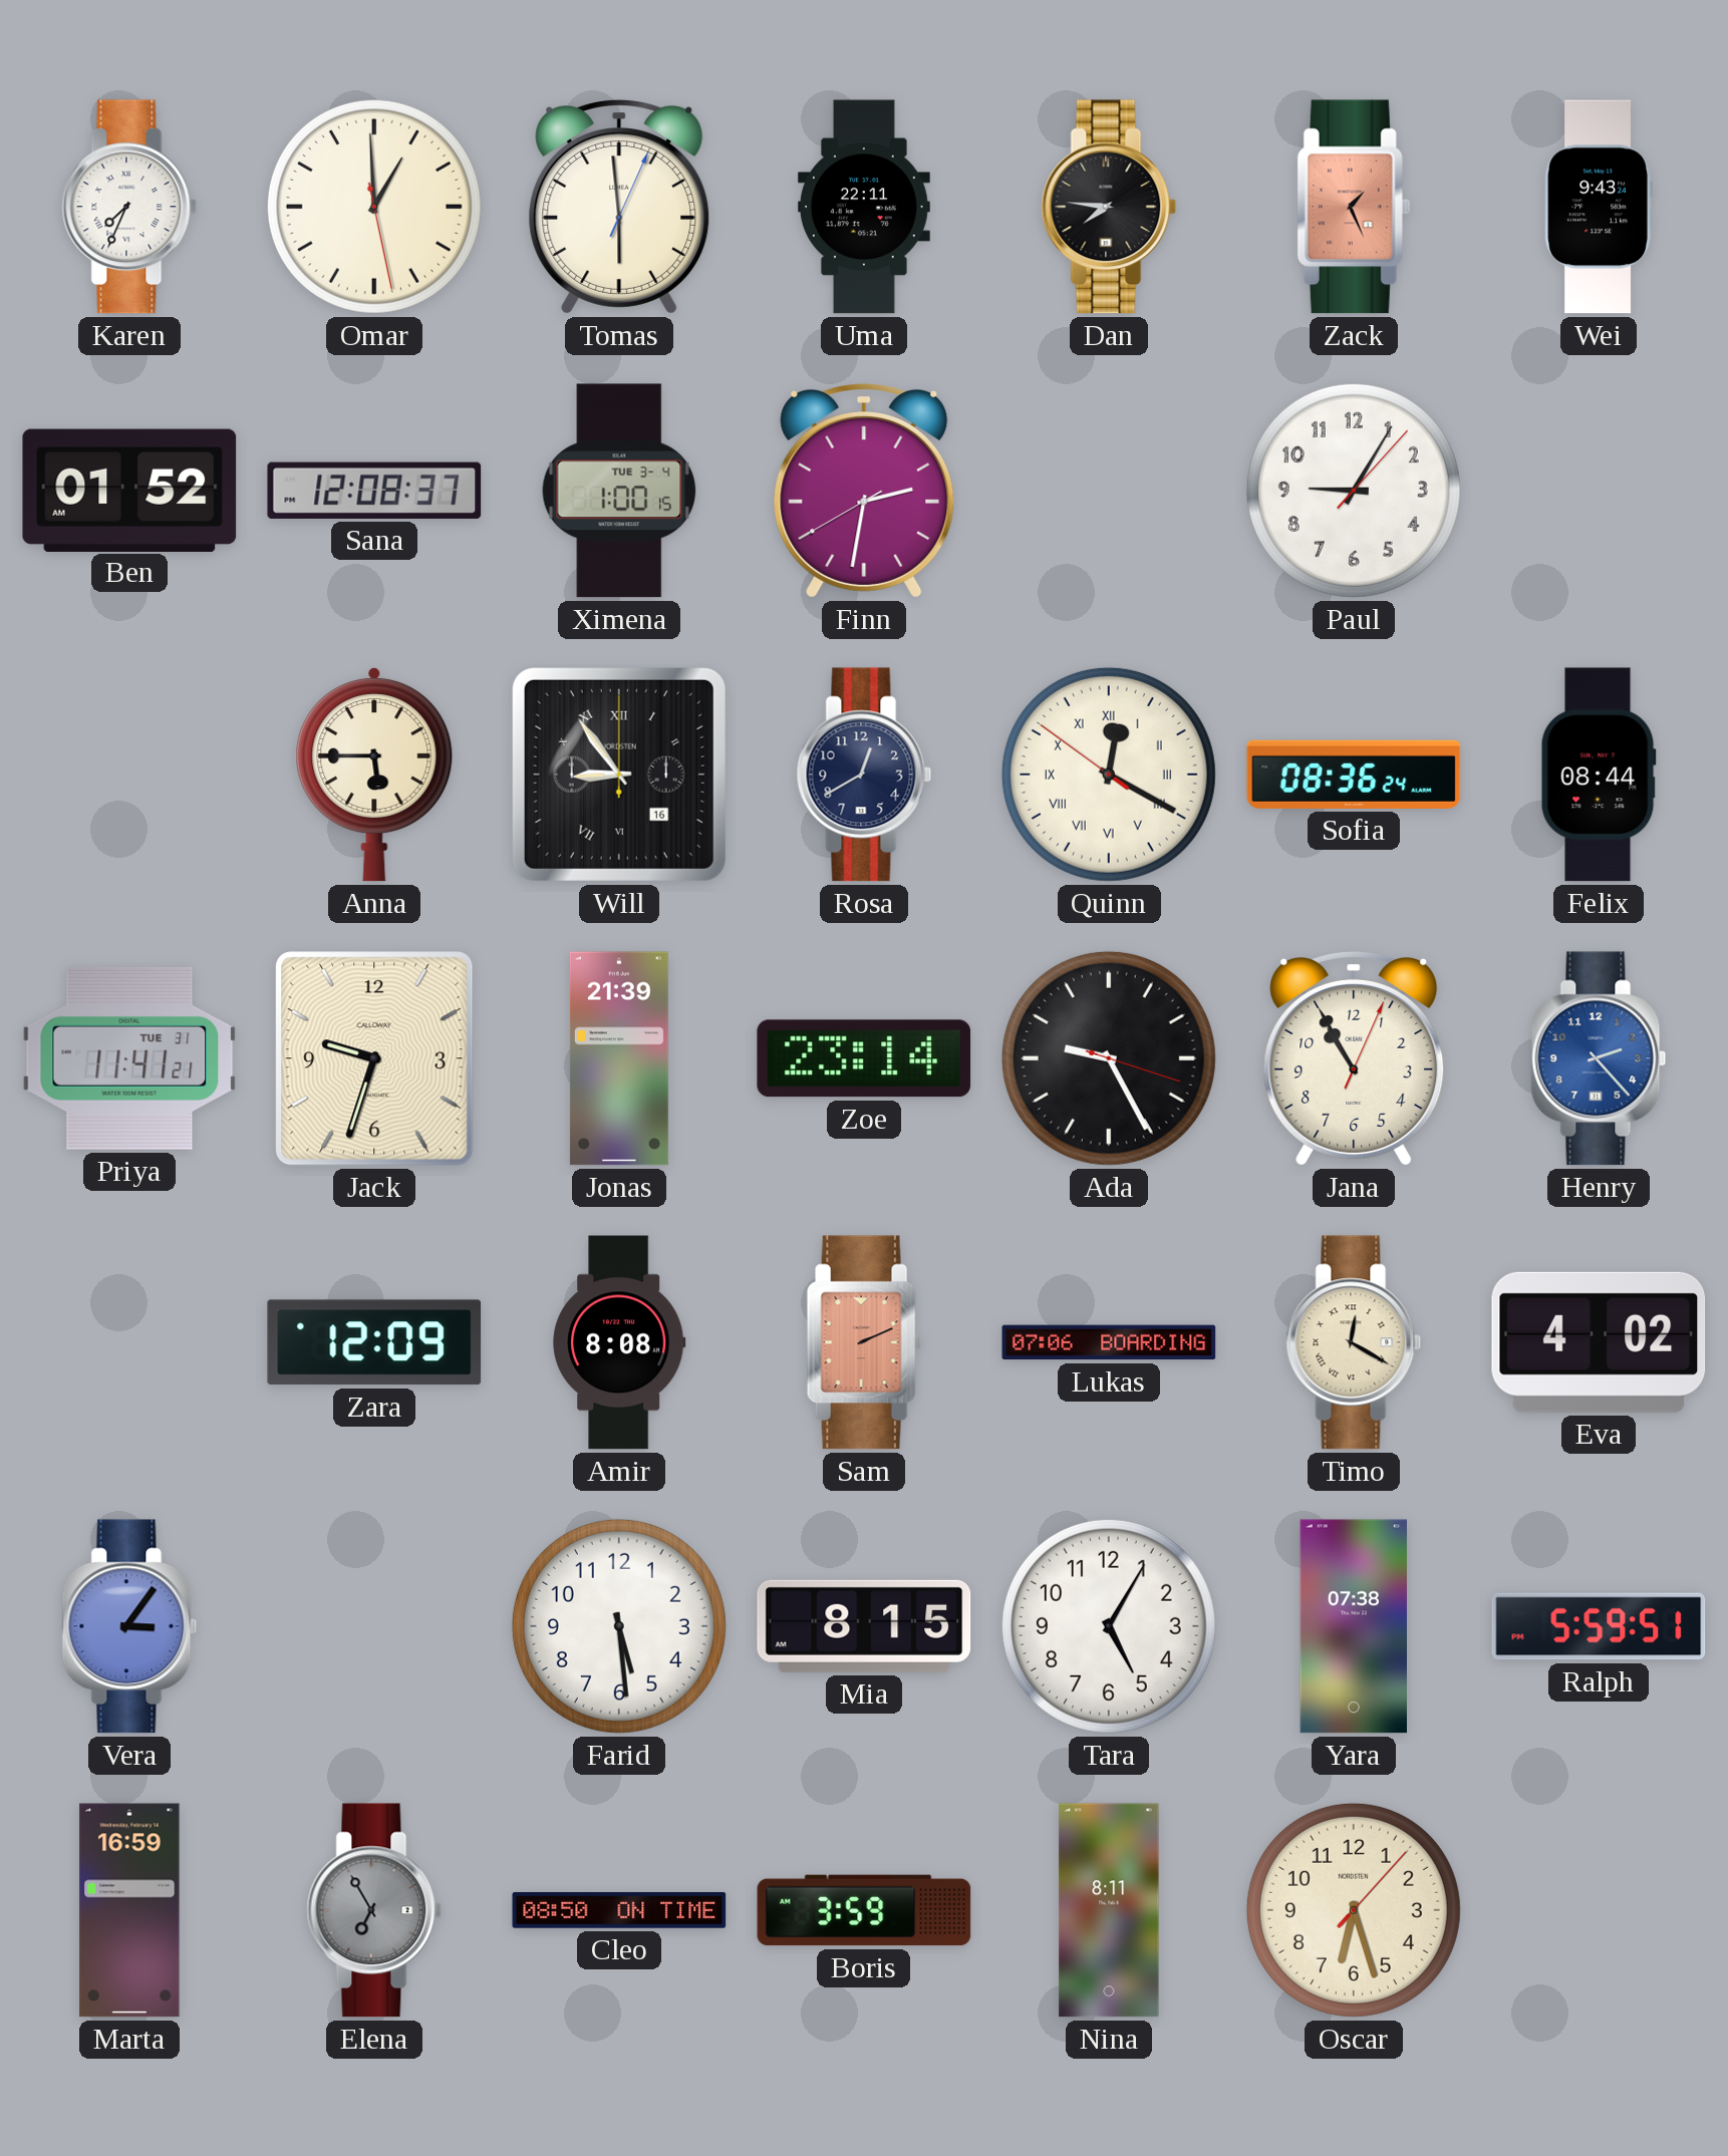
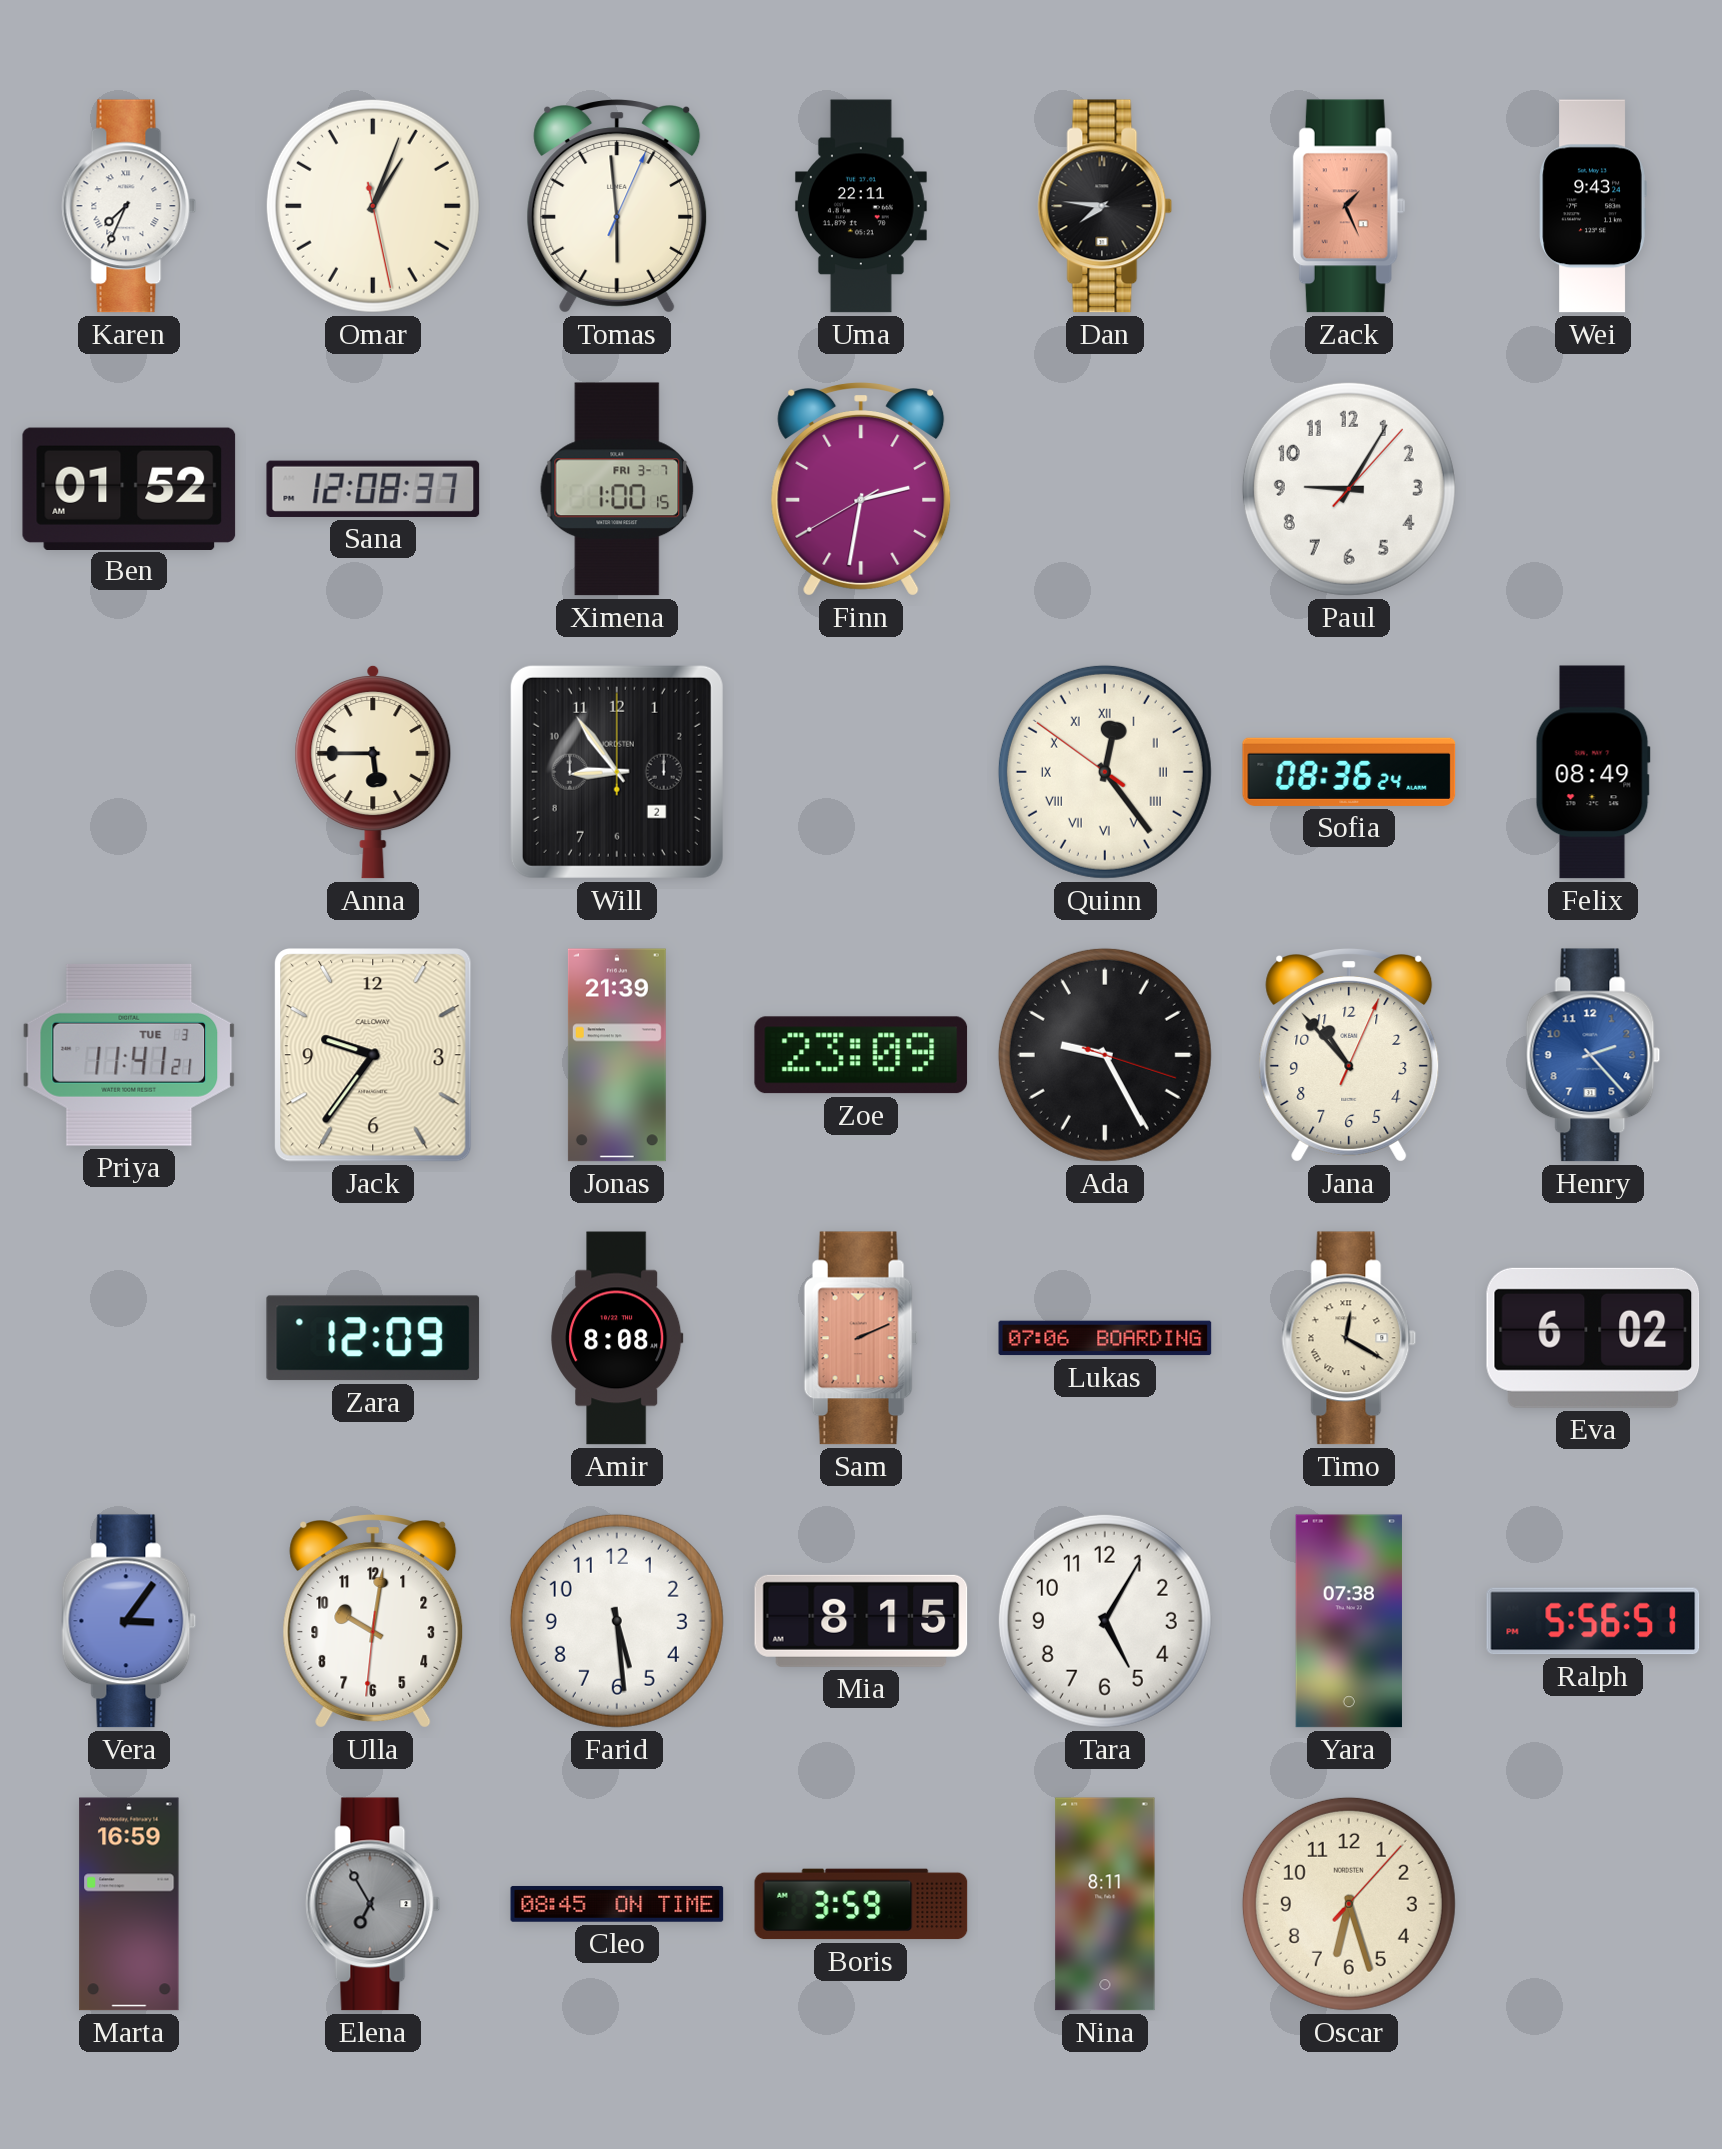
Omar: 12:59 -> 1:03 (373, 206)
Ximena date: TUE 3-4 -> FRI 3-7 (617, 489)
Will date: 16 -> 2 (617, 772)
Will numerals: Roman -> Arabic (617, 772)
Rosa: 12:40 -> none (864, 775)
Quinn: 12:19 -> 12:23 (1105, 772)
Felix: 08:44 -> 08:49 (1593, 772)
Priya date: TUE 31 -> TUE 3 (129, 1055)
Jack: 9:33 -> 9:36 (373, 1055)
Zoe: 23:14 -> 23:09 (861, 1055)
Jana: 10:55 -> 10:53 (1349, 1056)
Eva: 4:02 -> 6:02 (1593, 1338)
Ulla: none -> 10:01 (373, 1622)
Ralph: 5:59 -> 5:56 (1593, 1621)
Cleo: 08:50 -> 08:45 (617, 1904)
